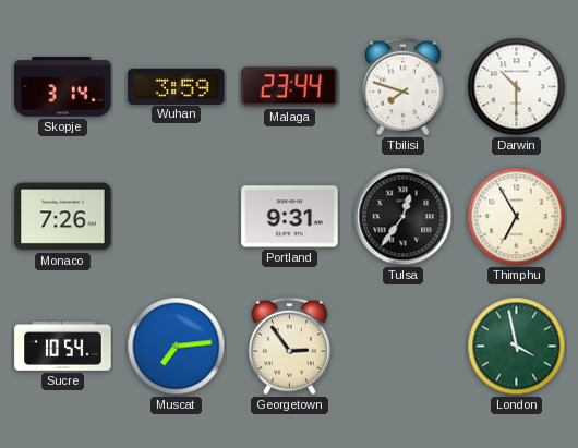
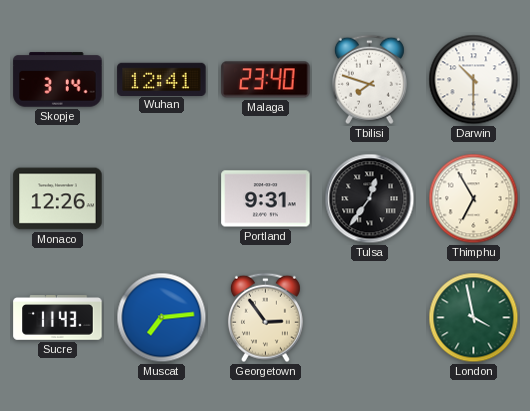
Wuhan: 3:59 -> 12:41 (162, 79)
Malaga: 23:44 -> 23:40 (266, 80)
Monaco: 7:26 -> 12:26 (58, 199)
Sucre: 10:54 -> 11:43 (58, 318)
